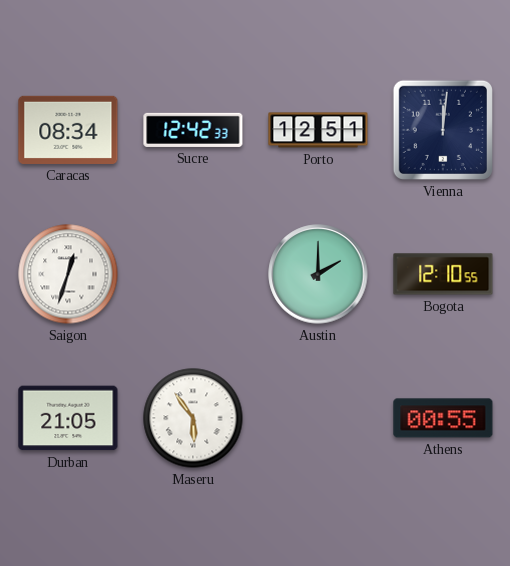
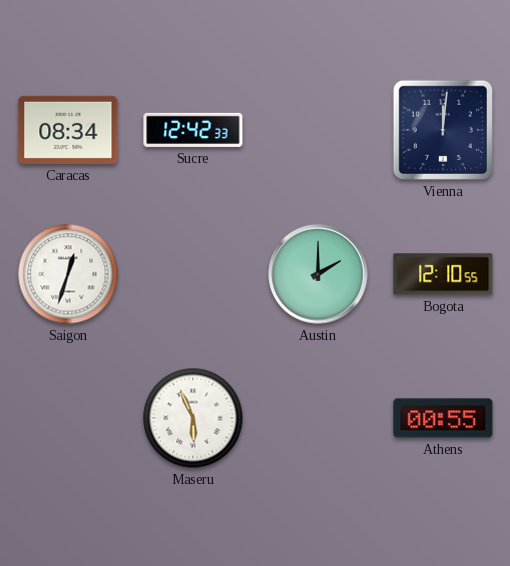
Porto: 12:51 -> none (318, 130)
Durban: 21:05 -> none (68, 418)
Maseru: 5:54 -> 5:56 (193, 418)
